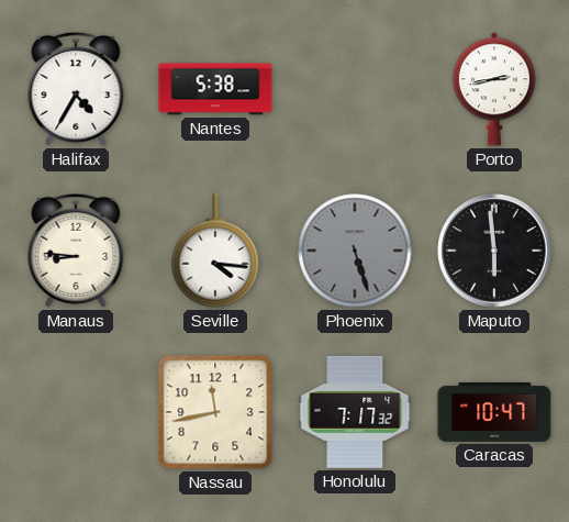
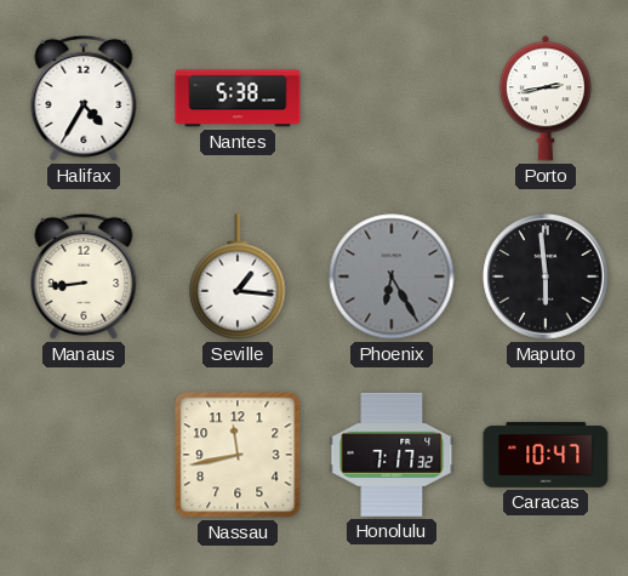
Manaus: 8:46 -> 8:44 (84, 276)
Seville: 4:16 -> 1:16 (238, 276)
Phoenix: 5:27 -> 6:25 (392, 276)
